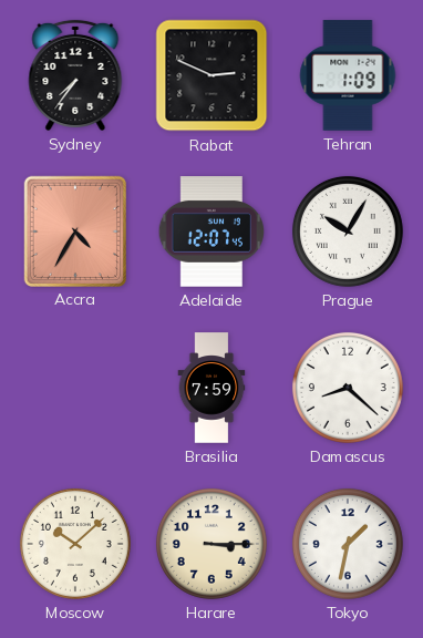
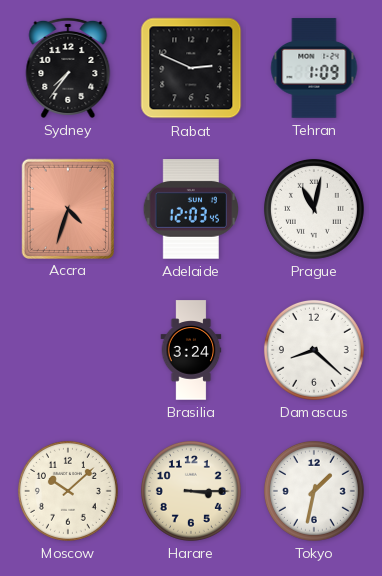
Accra: 4:35 -> 4:33 (67, 208)
Adelaide: 12:07 -> 12:03 (190, 209)
Prague: 10:05 -> 11:02 (314, 209)
Brasilia: 7:59 -> 3:24 (191, 350)
